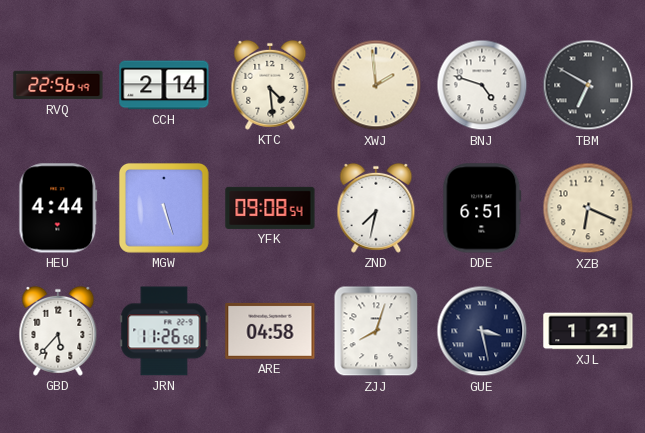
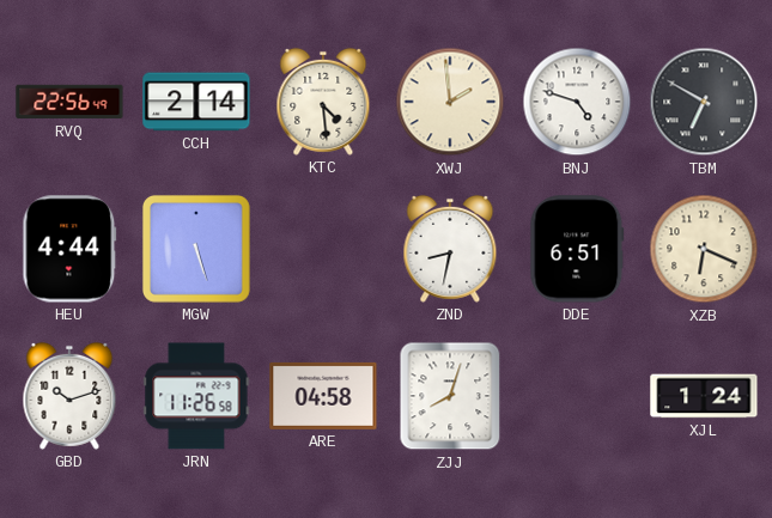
YFK: 09:08 -> none (270, 208)
ZND: 7:32 -> 8:32 (450, 249)
GBD: 5:37 -> 10:12 (69, 396)
GUE: 3:28 -> none (482, 331)
XJL: 1:21 -> 1:24 (704, 396)
